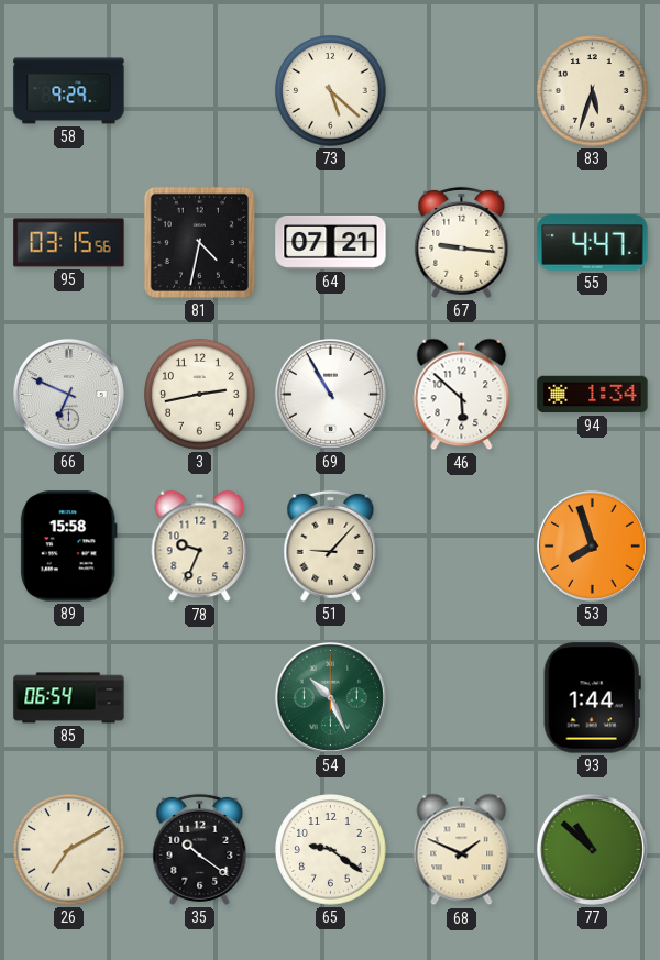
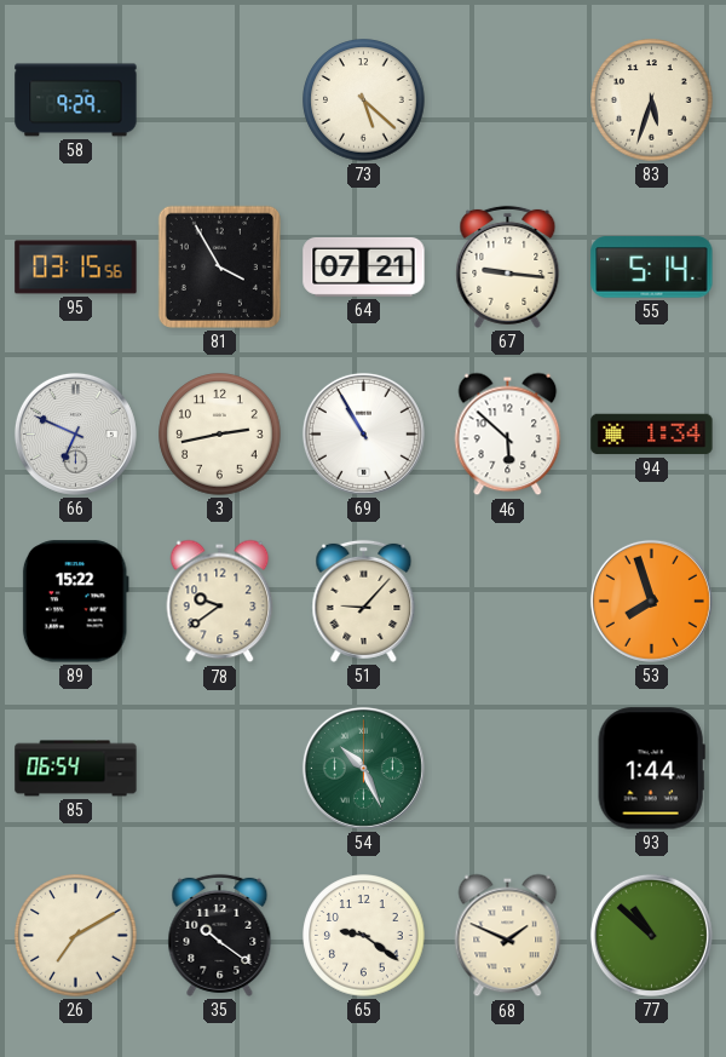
81: 4:32 -> 3:55 (219, 266)
55: 4:47 -> 5:14 (652, 268)
89: 15:58 -> 15:22 (75, 602)
78: 9:34 -> 9:39 (220, 602)
